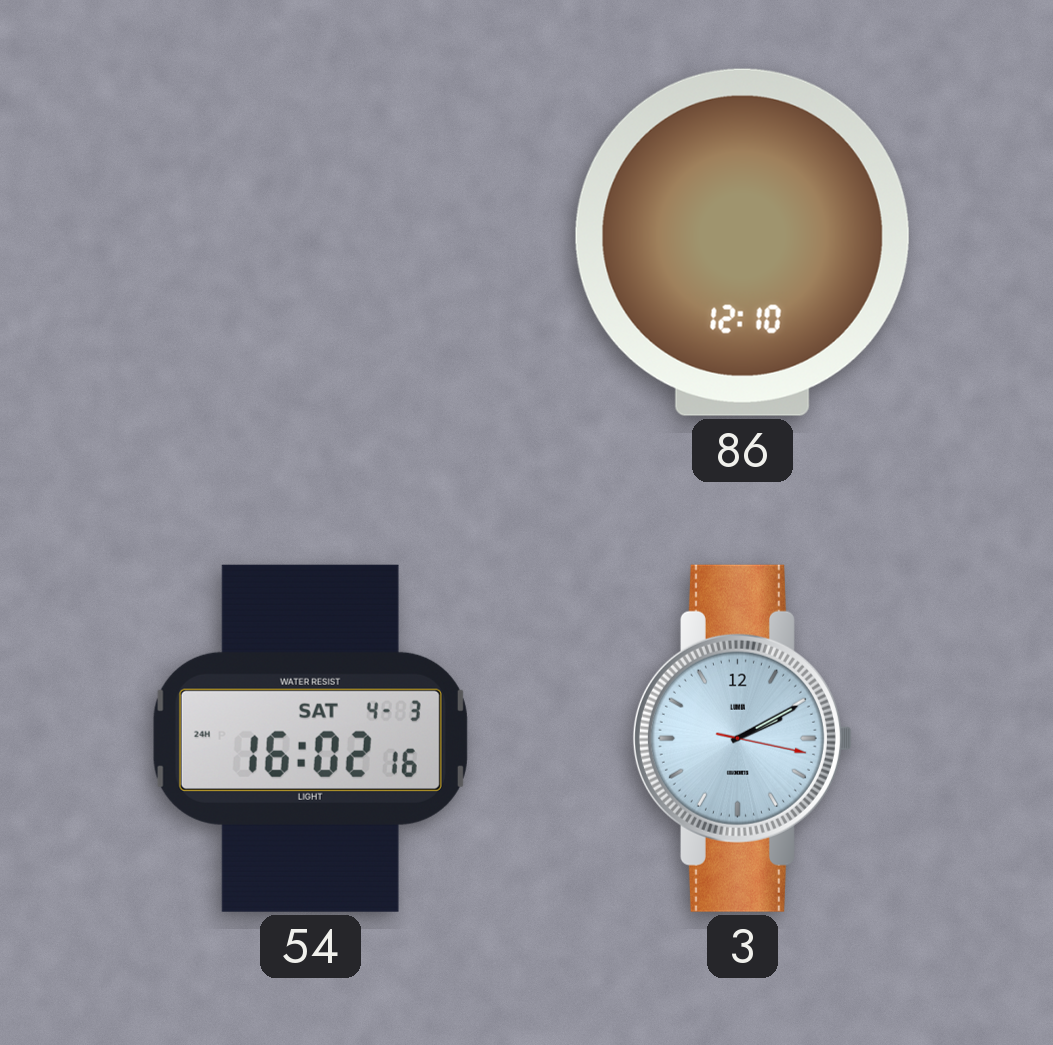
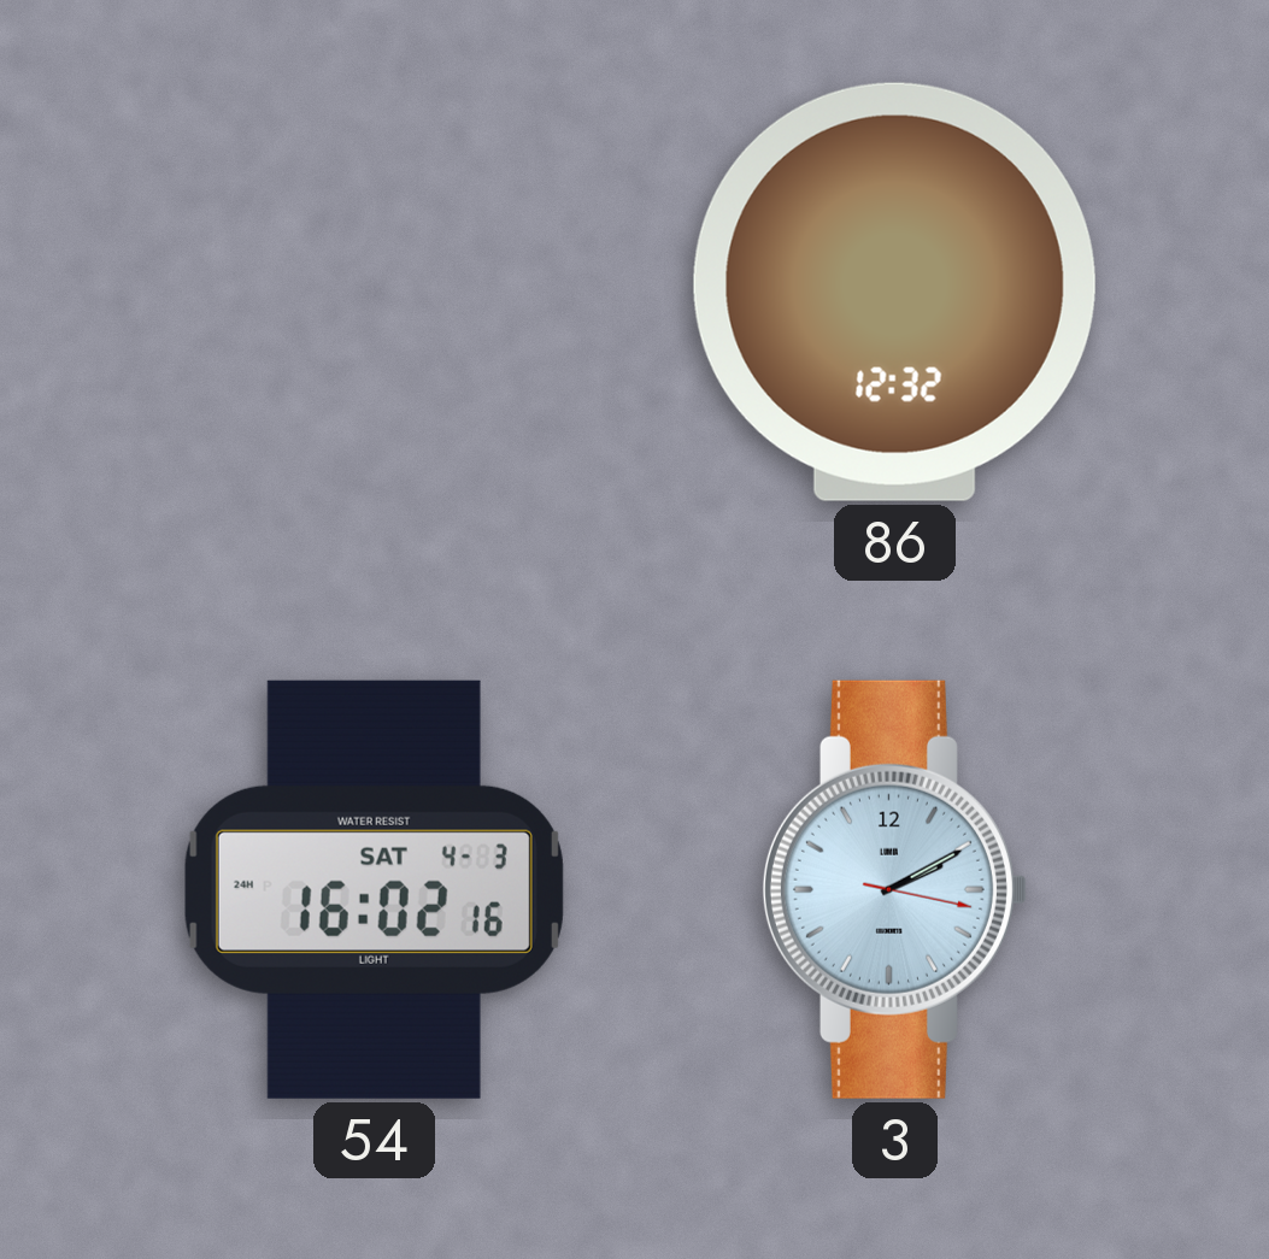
86: 12:10 -> 12:32 (894, 292)
